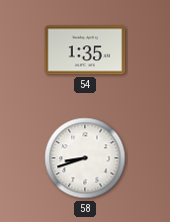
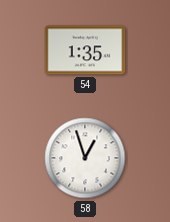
58: 8:42 -> 12:57 (85, 158)
